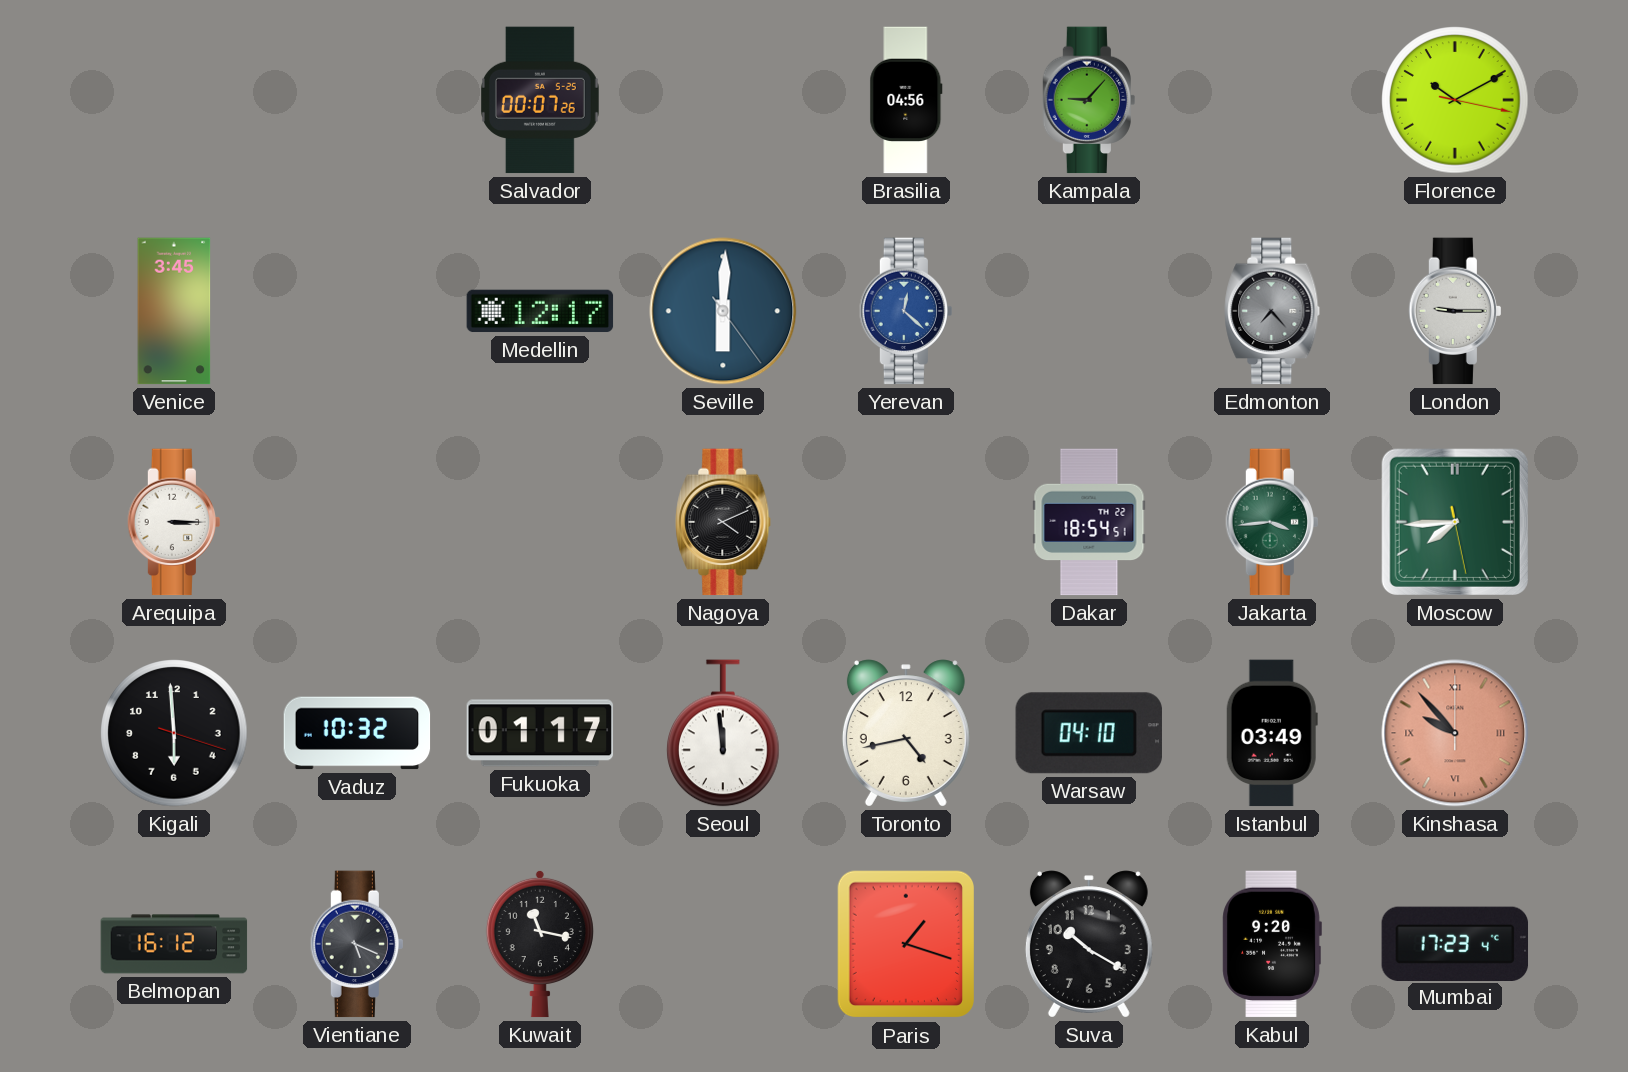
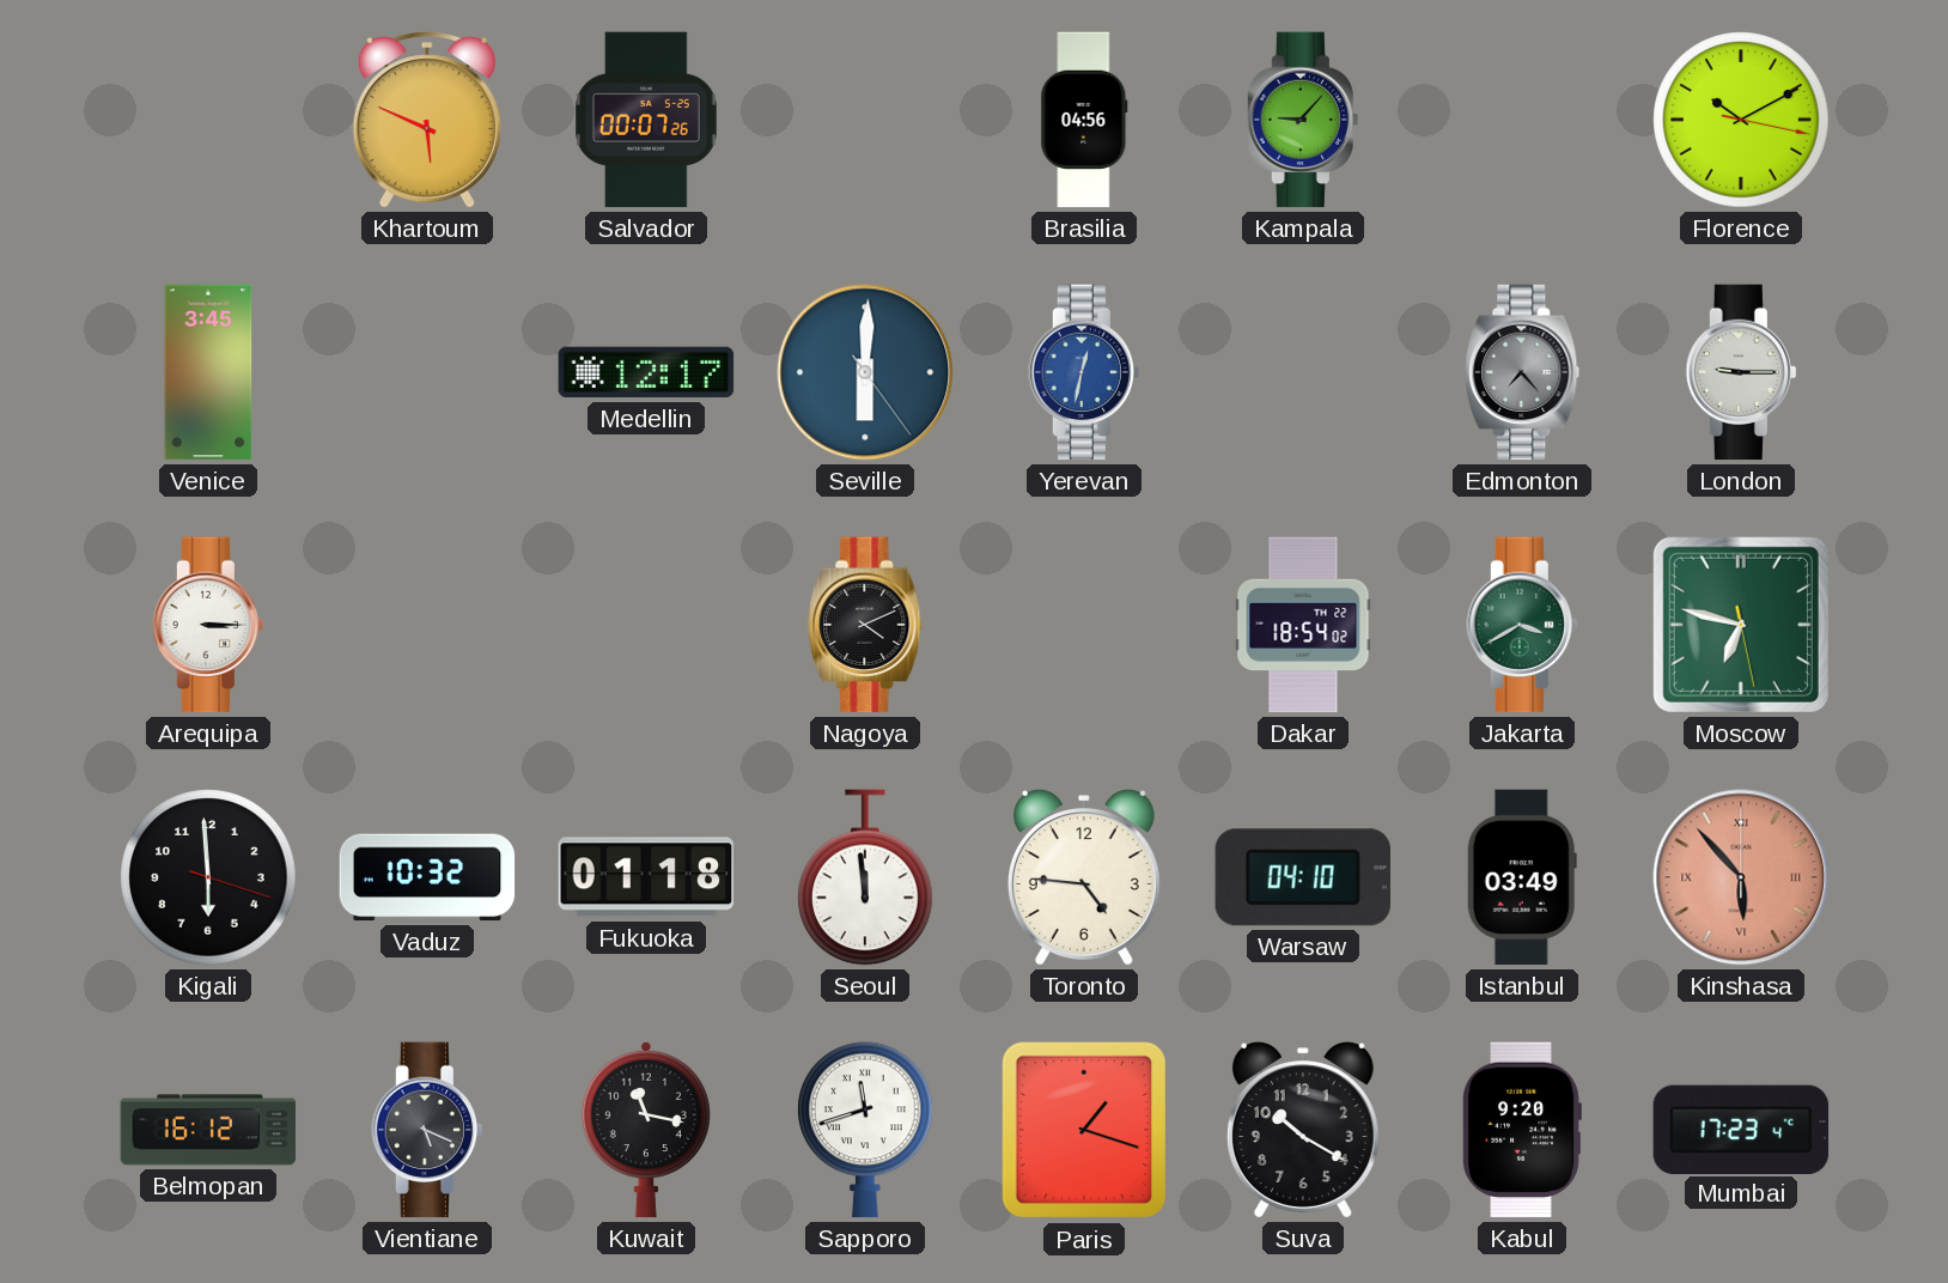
Khartoum: none -> 5:49 (427, 121)
Yerevan: 12:22 -> 12:32 (1083, 372)
Dakar: 18:54:51 -> 18:54:02 (1303, 625)
Jakarta: 3:44 -> 3:40 (1521, 625)
Moscow: 7:44 -> 6:47 (1741, 625)
Fukuoka: 01:17 -> 01:18 (646, 877)
Toronto: 4:43 -> 4:46 (1084, 877)
Kinshasa: 9:53 -> 5:53 (1741, 877)
Sapporo: none -> 11:42 (865, 1130)
